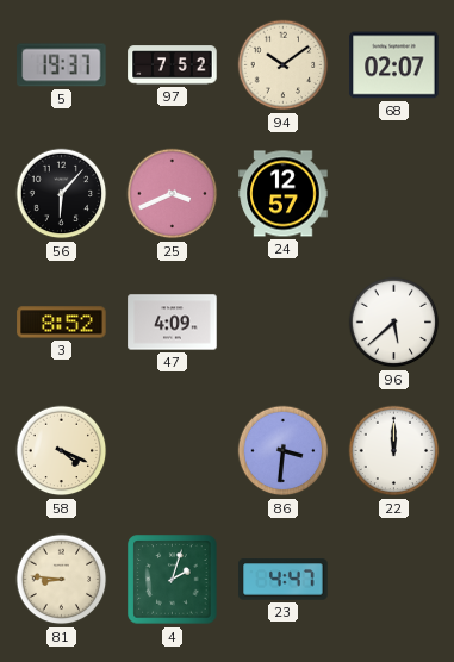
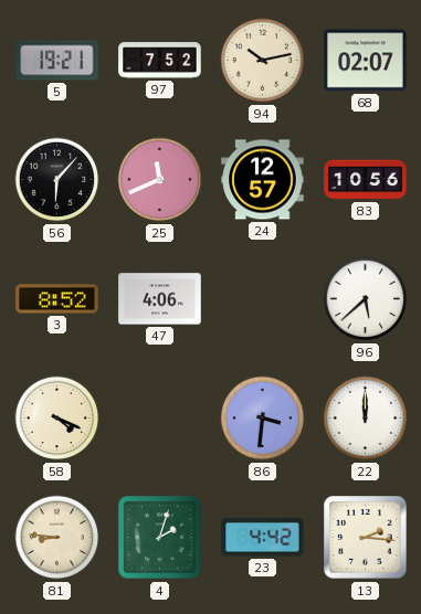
5: 19:37 -> 19:21 (57, 61)
94: 10:09 -> 10:13 (263, 61)
25: 3:41 -> 11:41 (160, 180)
83: none -> 10:56 (366, 180)
47: 4:09 -> 4:06 (160, 299)
23: 4:47 -> 4:42 (263, 538)
13: none -> 2:16 (366, 538)
